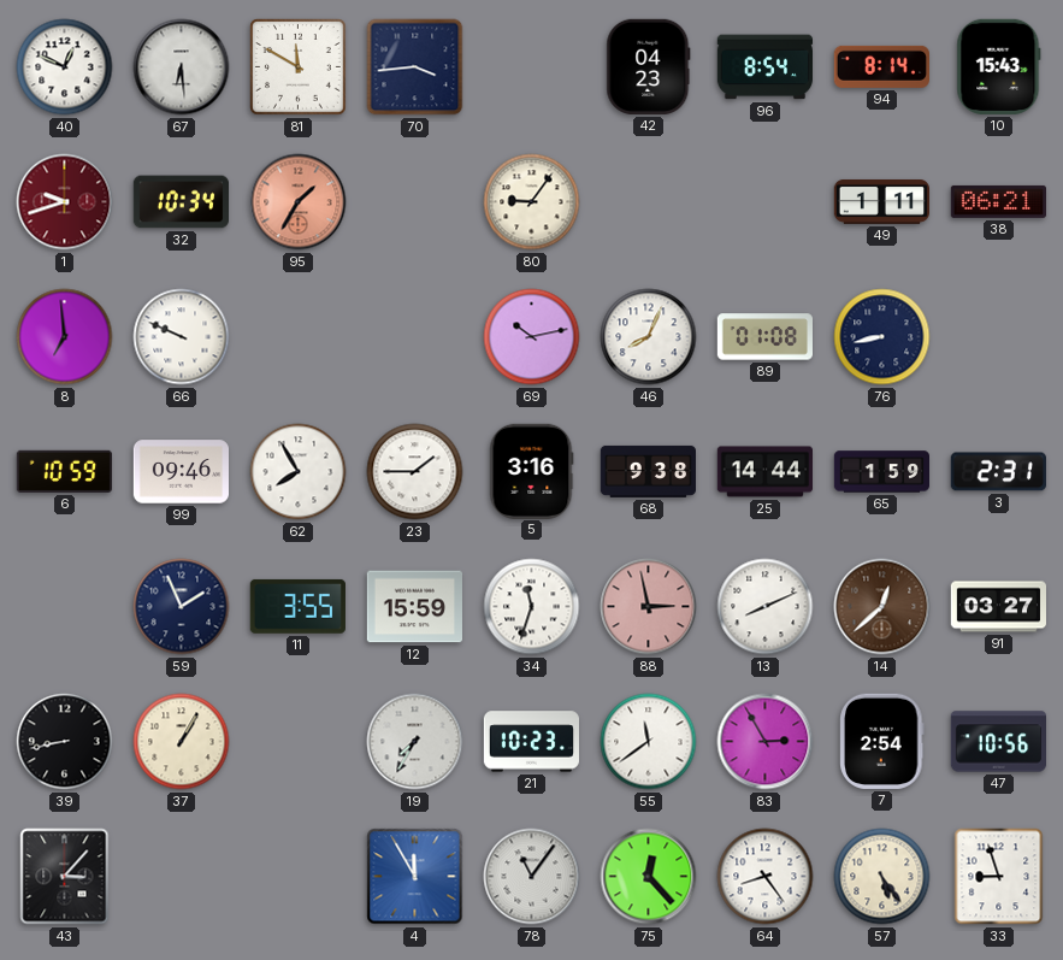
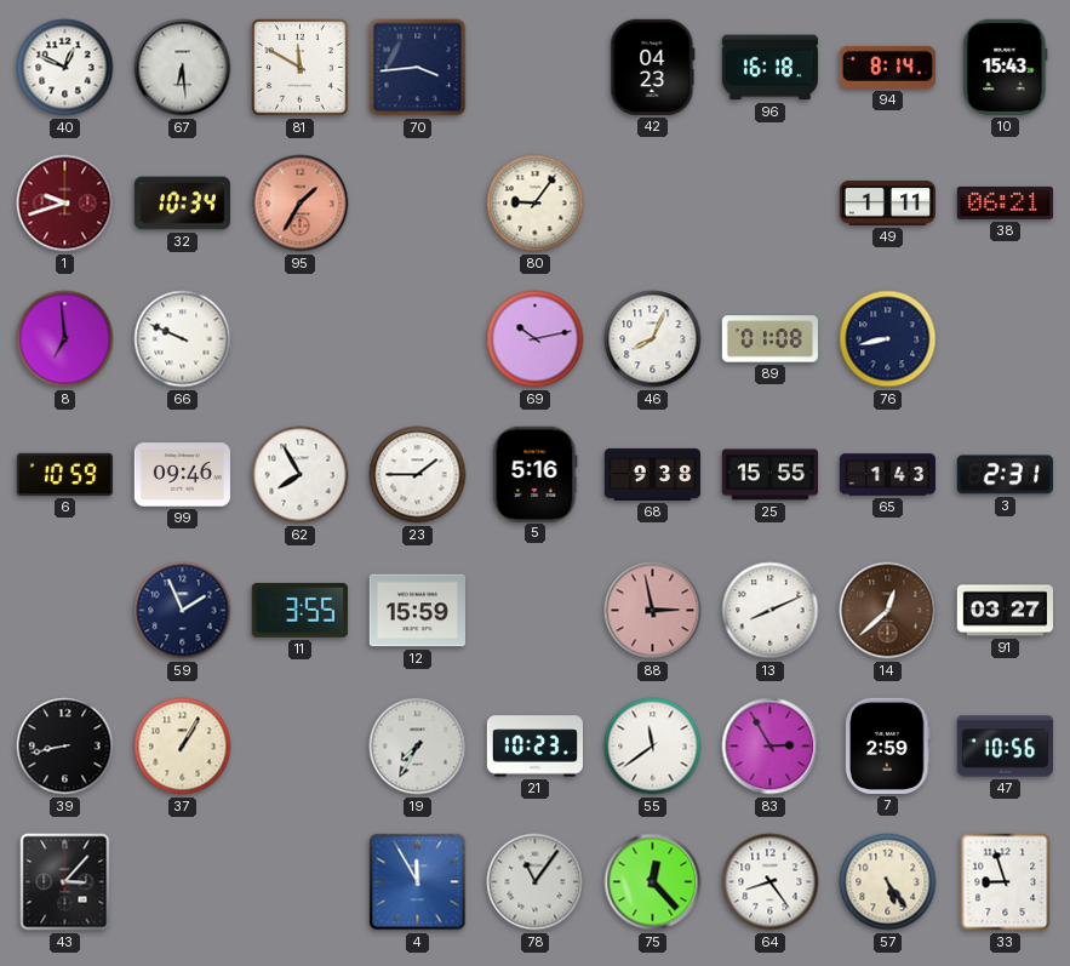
96: 8:54 -> 16:18 (769, 68)
5: 3:16 -> 5:16 (536, 474)
25: 14:44 -> 15:55 (769, 475)
65: 1:59 -> 1:43 (887, 475)
34: 11:33 -> none (532, 607)
7: 2:54 -> 2:59 (888, 745)
